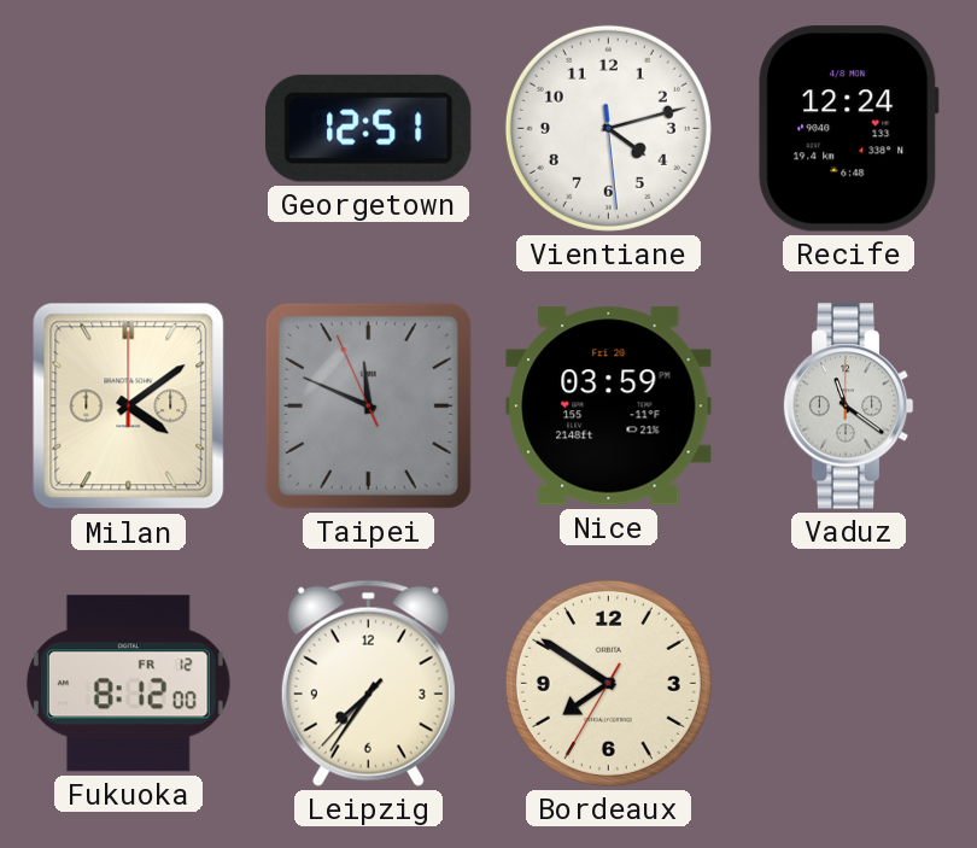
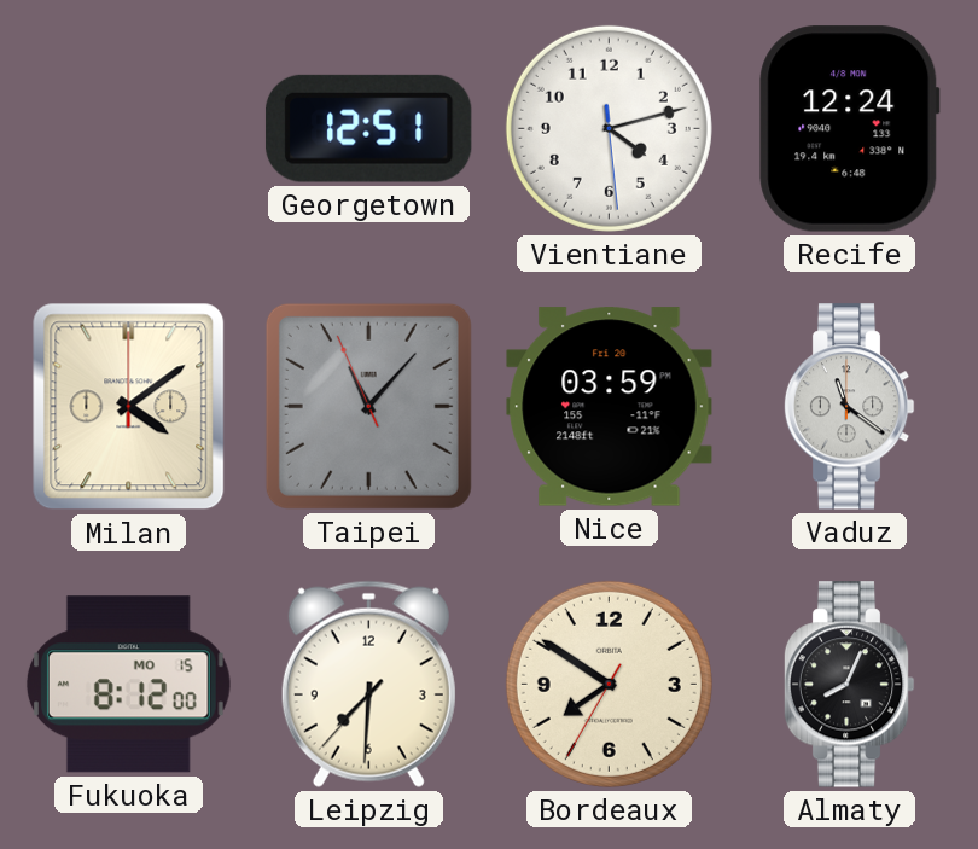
Taipei: 11:48 -> 11:06 (368, 406)
Fukuoka date: FR 12 -> MO 15 (128, 685)
Leipzig: 7:35 -> 7:30 (368, 684)
Almaty: none -> 8:04 (849, 685)
